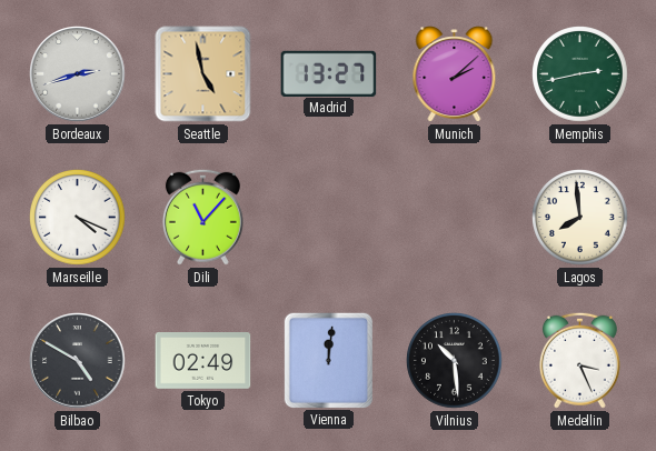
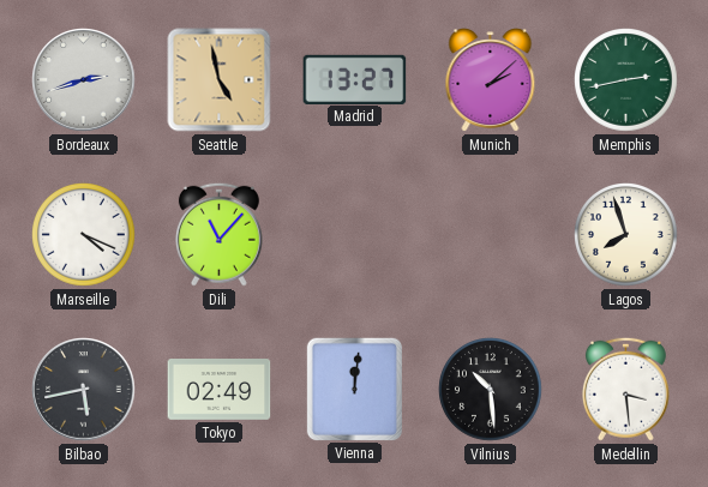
Lagos: 7:59 -> 7:57 (626, 235)
Bilbao: 4:50 -> 5:43 (84, 390)
Medellin: 3:26 -> 3:29 (625, 389)
